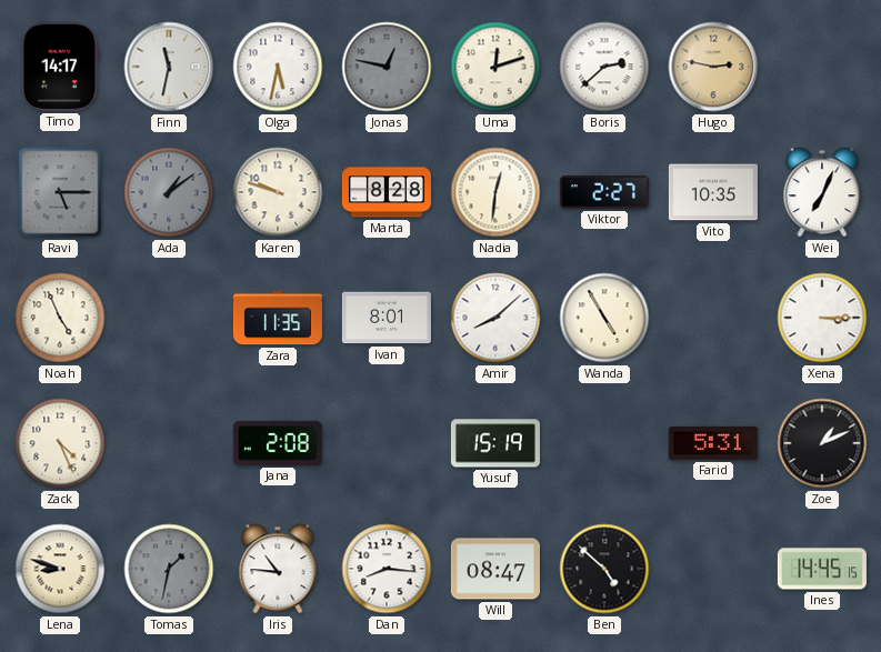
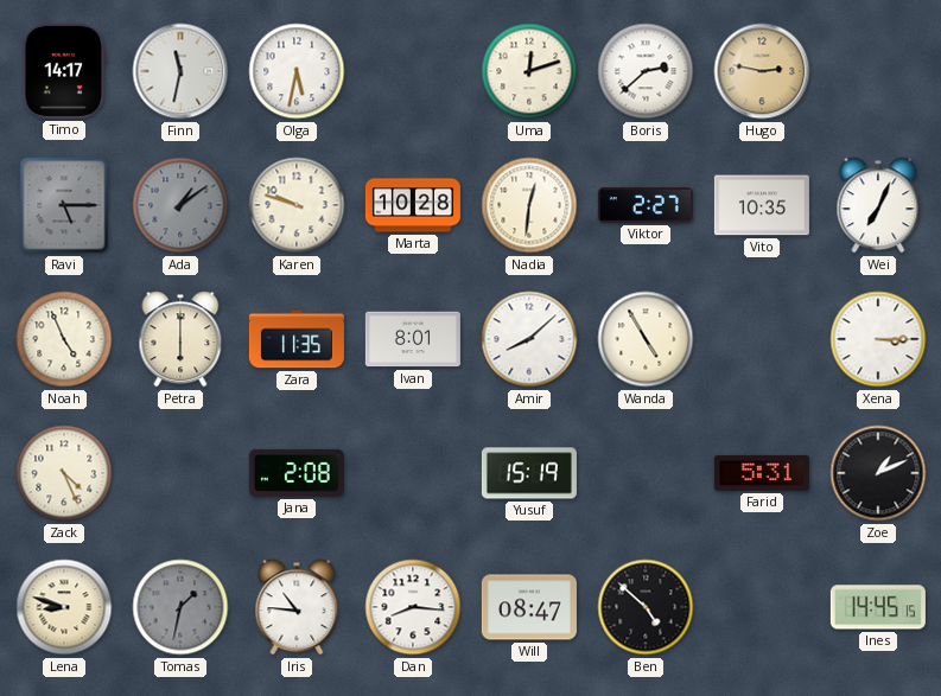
Jonas: 12:47 -> none (387, 67)
Marta: 8:28 -> 10:28 (413, 205)
Petra: none -> 6:00 (180, 339)
